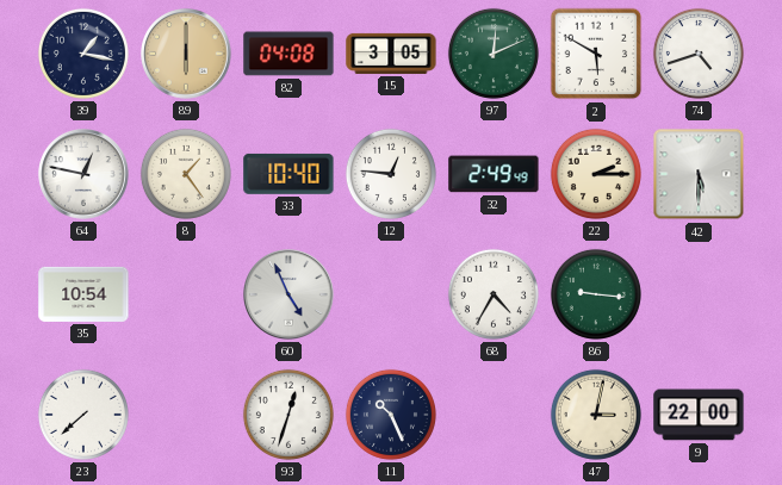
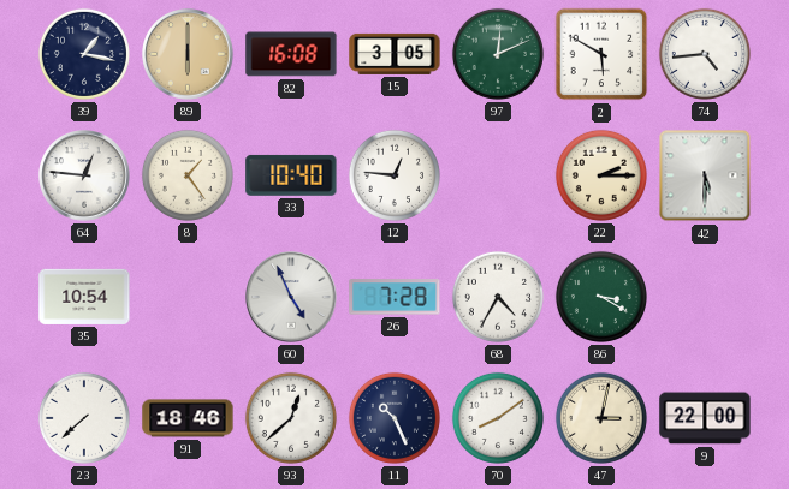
82: 04:08 -> 16:08 (291, 54)
74: 4:42 -> 4:44 (705, 54)
64: 12:47 -> 12:46 (84, 175)
32: 2:49 -> none (494, 174)
26: none -> 7:28 (394, 297)
86: 9:16 -> 3:20 (601, 297)
91: none -> 18:46 (188, 418)
93: 12:33 -> 12:38 (291, 418)
70: none -> 8:09 (498, 418)
